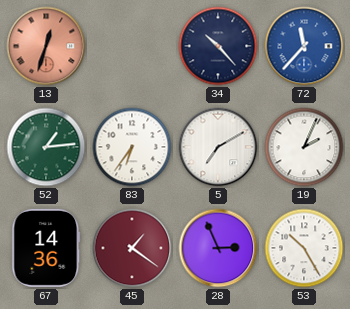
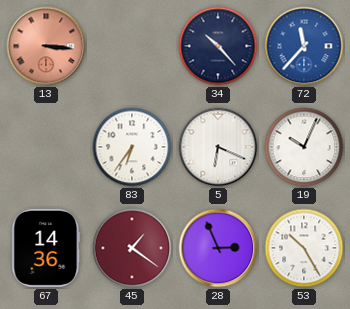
13: 12:33 -> 3:16 (46, 46)
52: 1:14 -> none (46, 147)
5: 7:10 -> 6:19 (218, 147)
19: 2:04 -> 10:04 (304, 147)
